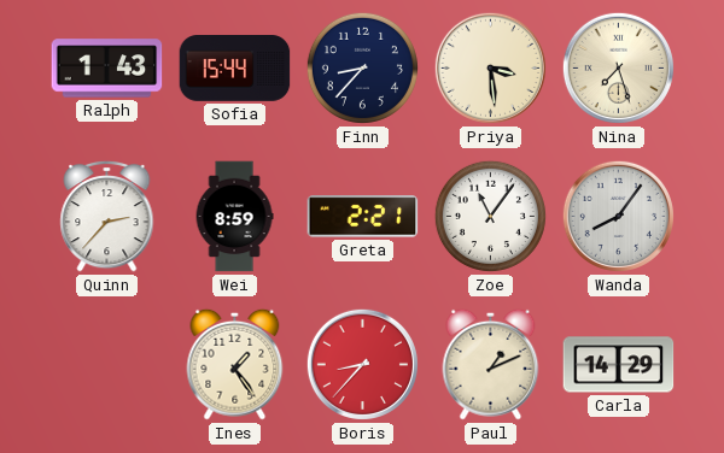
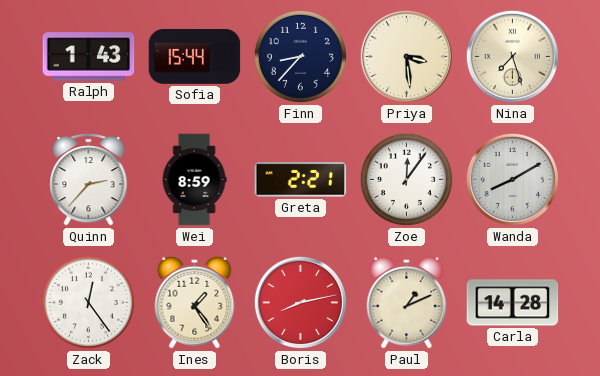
Zoe: 11:06 -> 12:06 (406, 179)
Wanda: 8:06 -> 8:10 (512, 179)
Zack: none -> 12:24 (88, 302)
Boris: 8:37 -> 8:13 (300, 302)
Carla: 14:29 -> 14:28 (513, 303)
